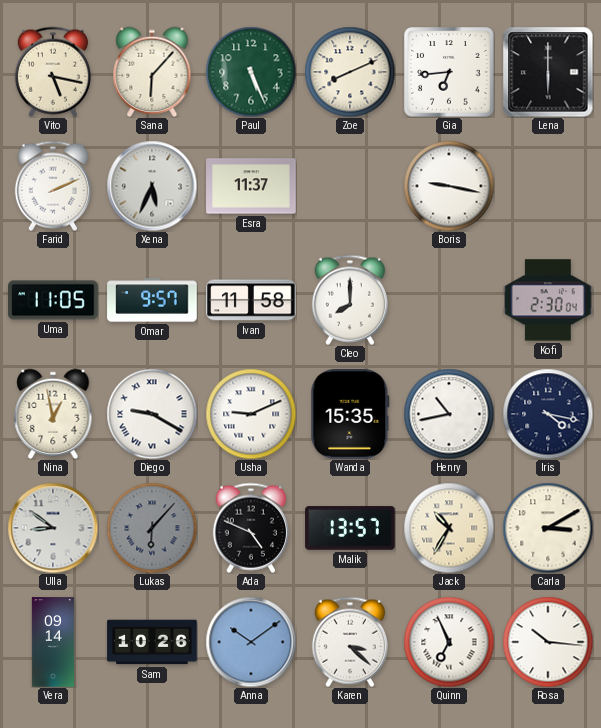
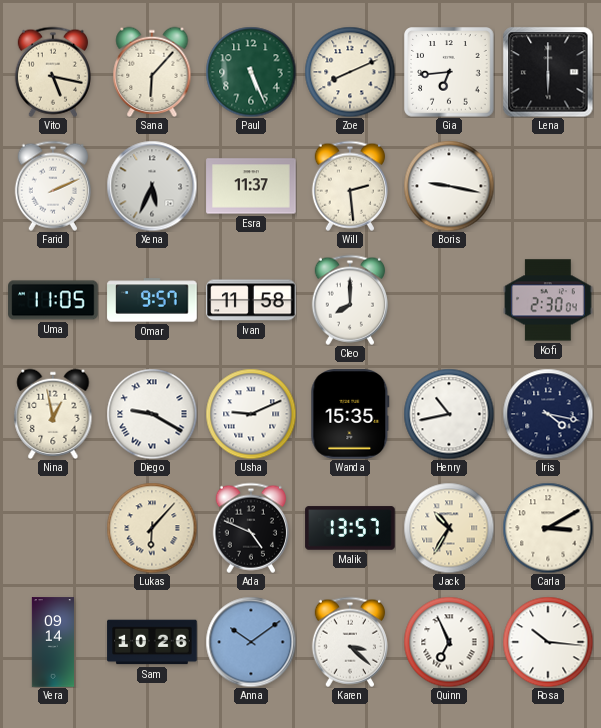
Will: none -> 2:29 (350, 186)
Ulla: 8:51 -> none (53, 528)
Lukas dial: grey -> cream (152, 528)
